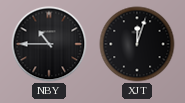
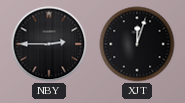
NBY: 10:45 -> 2:45 (49, 44)
